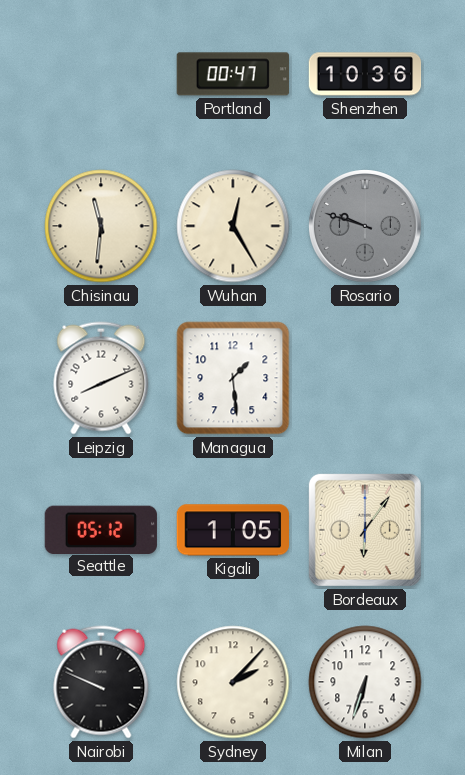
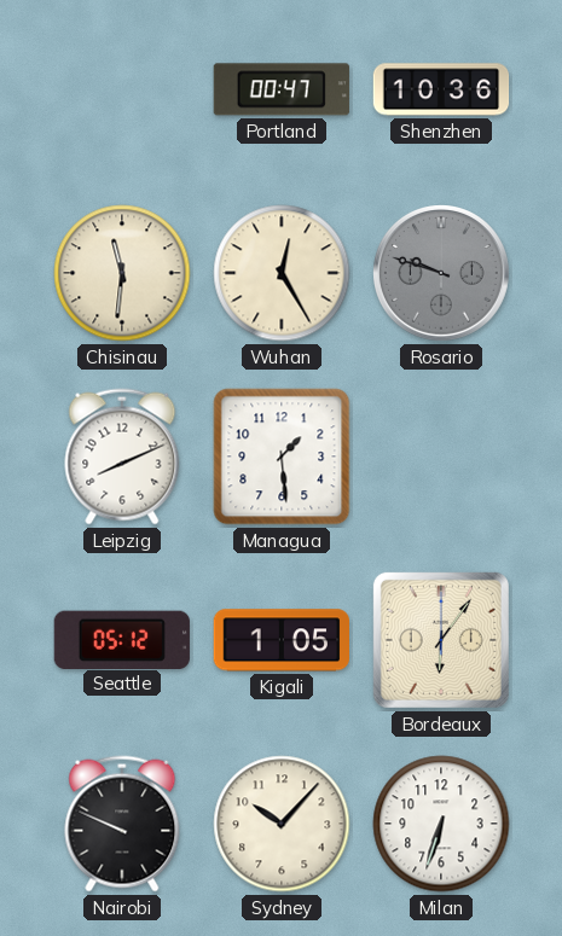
Sydney: 2:07 -> 10:07 (282, 824)
